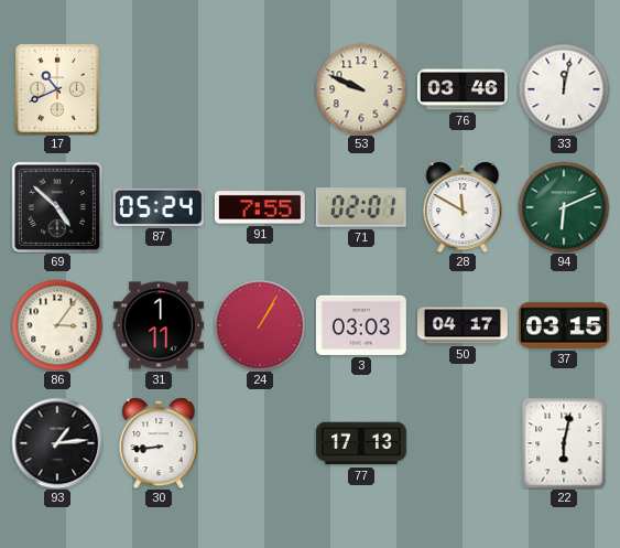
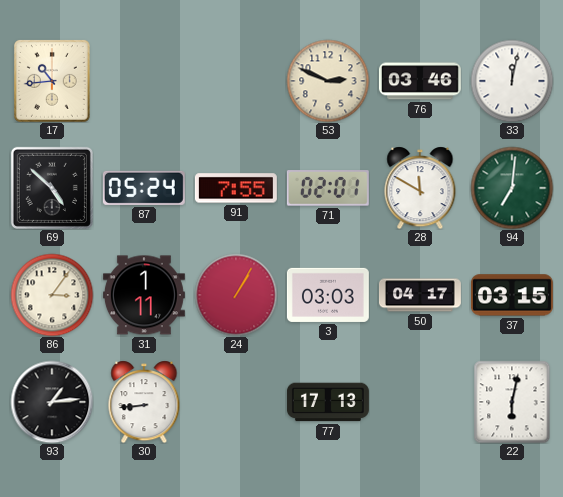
17: 10:41 -> 10:44 (52, 81)
53: 9:49 -> 2:49 (328, 81)
94: 6:11 -> 7:01 (512, 188)
